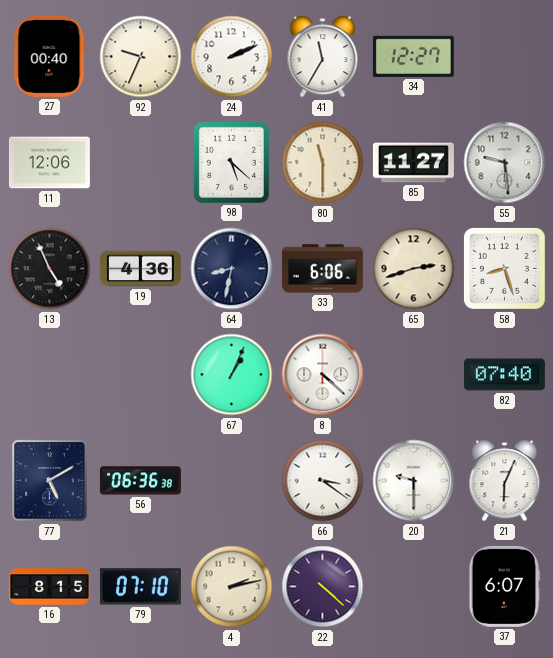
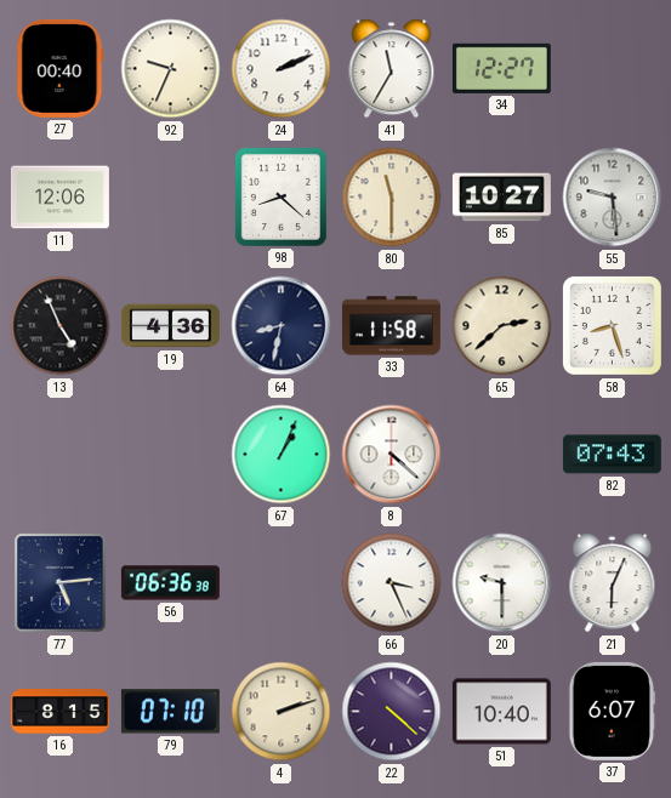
98: 5:22 -> 8:22 (280, 196)
85: 11:27 -> 10:27 (501, 198)
33: 6:06 -> 11:58 (391, 326)
65: 2:42 -> 2:38 (502, 326)
82: 07:40 -> 07:43 (612, 455)
77: 5:10 -> 5:14 (61, 583)
66: 3:21 -> 3:26 (392, 583)
4: 2:13 -> 2:12 (282, 712)
51: none -> 10:40 (501, 712)
